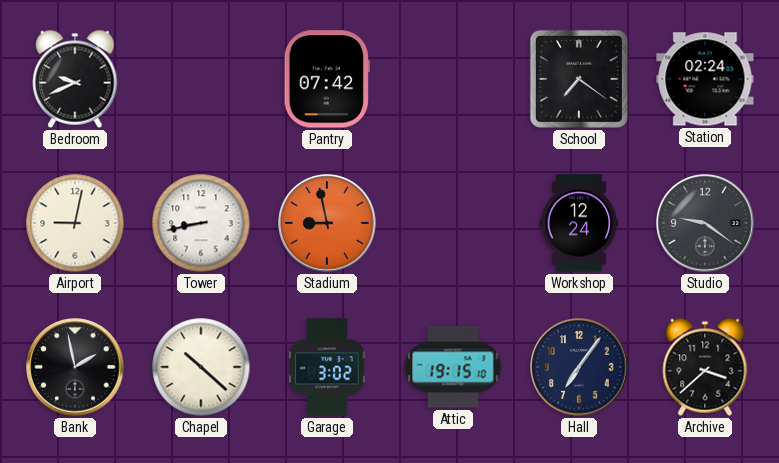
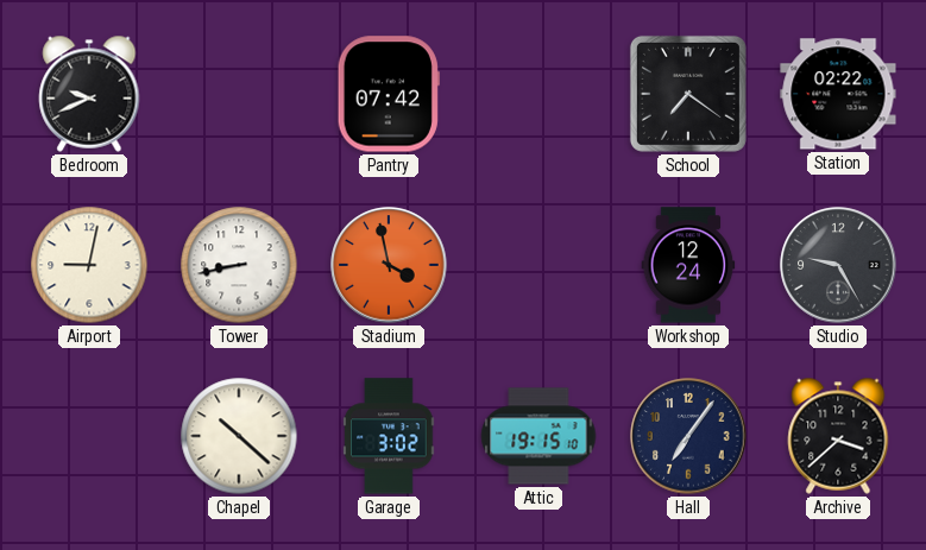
Station: 02:24 -> 02:22 (838, 94)
Stadium: 8:58 -> 3:58 (389, 265)
Studio: 9:21 -> 9:25 (838, 265)
Bank: 1:58 -> none (75, 367)
